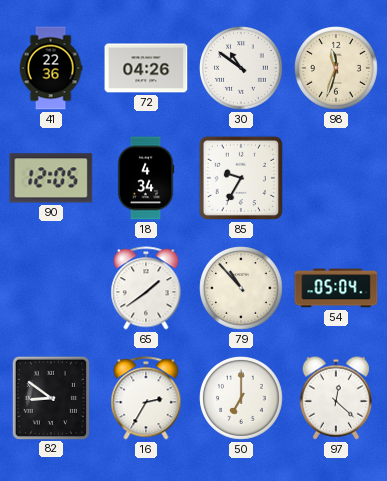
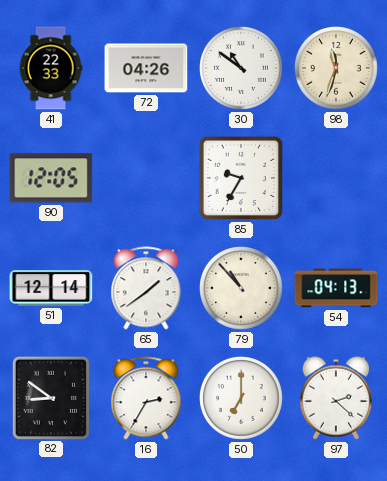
41: 22:36 -> 22:33 (51, 68)
18: 4:34 -> none (146, 178)
51: none -> 12:14 (51, 288)
54: 05:04 -> 04:13 (336, 288)
97: 12:22 -> 2:22 (336, 398)
